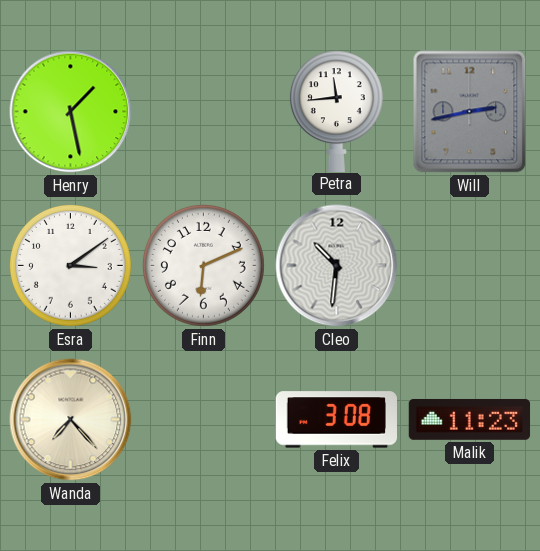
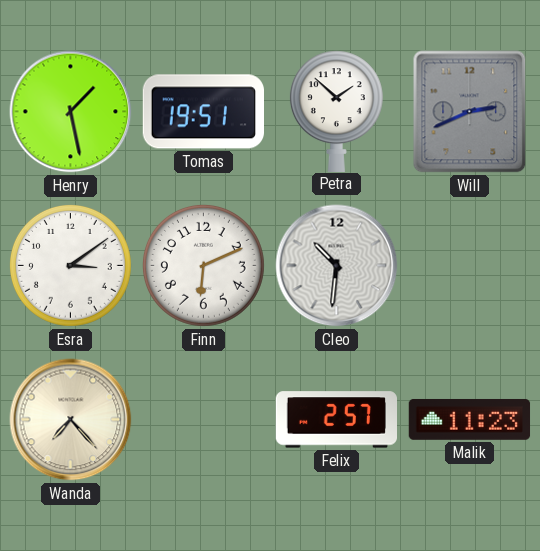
Tomas: none -> 19:51 (203, 112)
Petra: 11:44 -> 1:52 (336, 111)
Will: 2:43 -> 2:41 (470, 112)
Felix: 3:08 -> 2:57 (336, 420)
